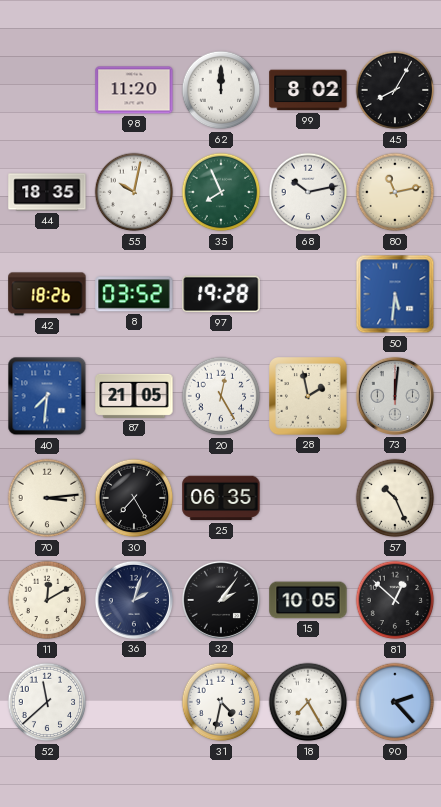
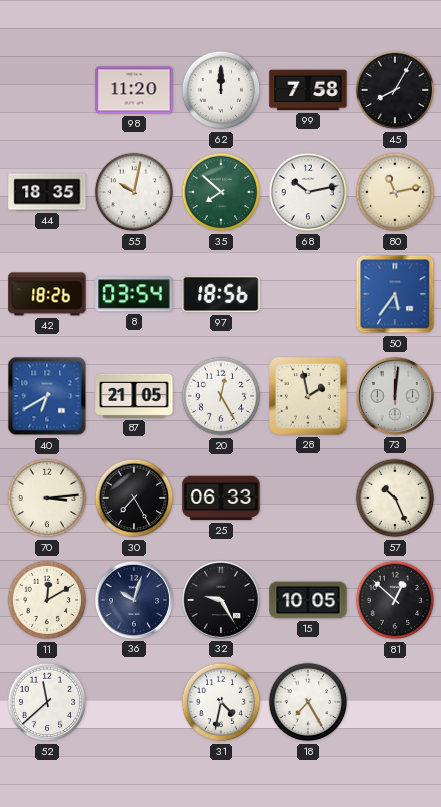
99: 8:02 -> 7:58 (308, 90)
35: 7:56 -> 7:52 (221, 192)
8: 03:52 -> 03:54 (134, 294)
97: 19:28 -> 18:56 (221, 294)
50: 5:31 -> 5:36 (395, 294)
40: 7:31 -> 6:40 (47, 396)
25: 06:35 -> 06:33 (221, 498)
36: 2:03 -> 10:03 (134, 600)
32: 2:06 -> 9:25 (221, 600)
90: 2:23 -> none (395, 702)
